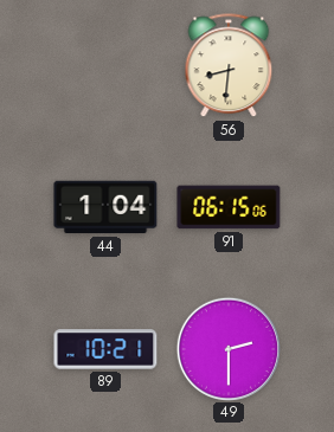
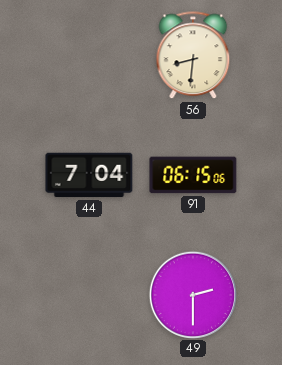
44: 1:04 -> 7:04 (89, 175)
89: 10:21 -> none (105, 349)
